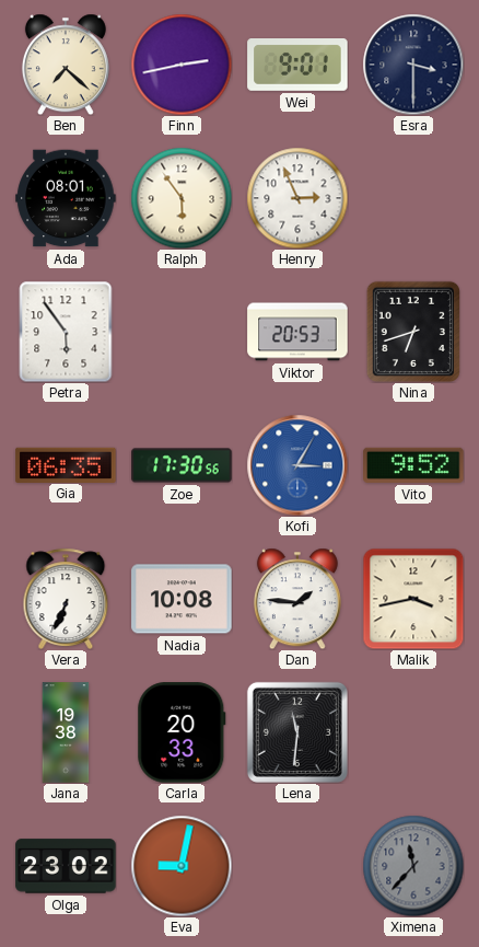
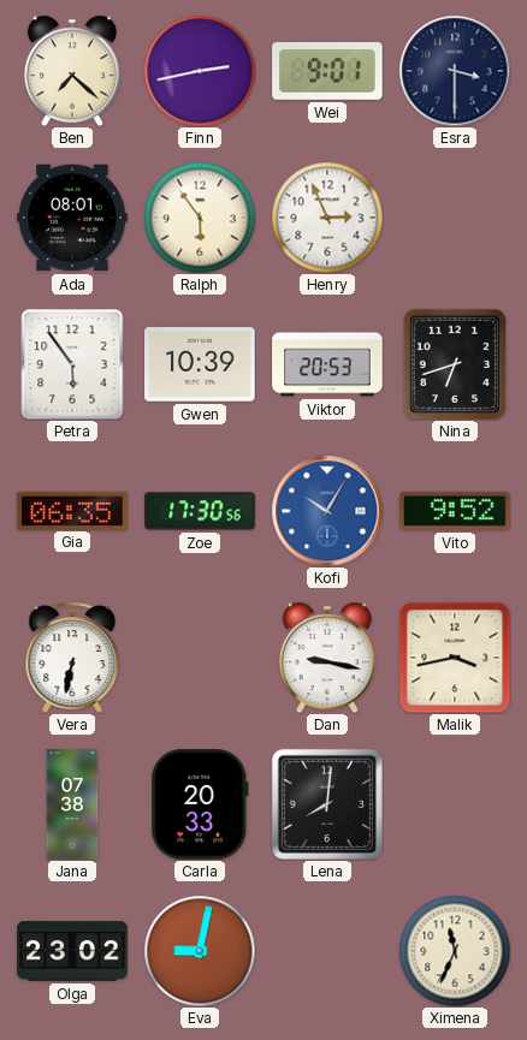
Gwen: none -> 10:39 (200, 364)
Kofi: 3:05 -> 10:05 (327, 511)
Vera: 6:34 -> 6:32 (72, 658)
Nadia: 10:08 -> none (182, 599)
Dan: 1:46 -> 9:17 (327, 658)
Jana: 19:38 -> 07:38 (72, 804)
Lena: 11:31 -> 8:01 (327, 804)
Ximena: 11:37 -> 11:34 (455, 951)
Ximena dial: grey -> cream (455, 951)
